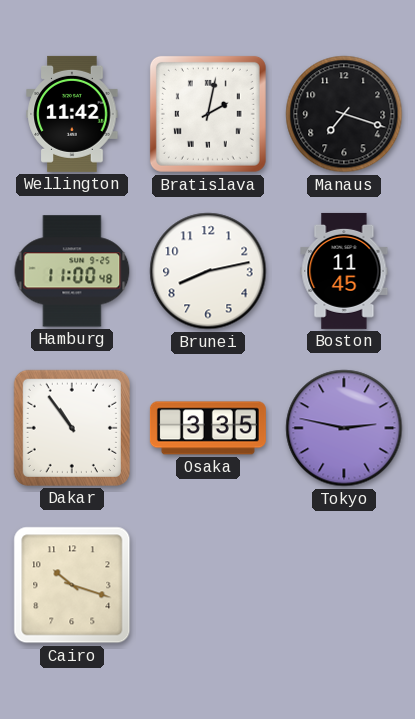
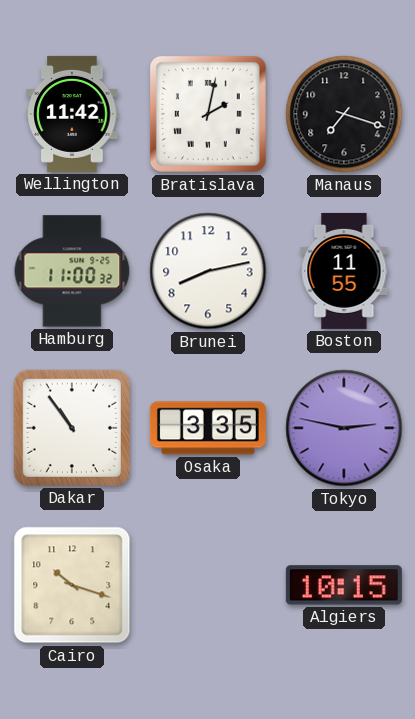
Hamburg: 11:00:48 -> 11:00:32 (72, 271)
Boston: 11:45 -> 11:55 (344, 271)
Algiers: none -> 10:15 (344, 585)
